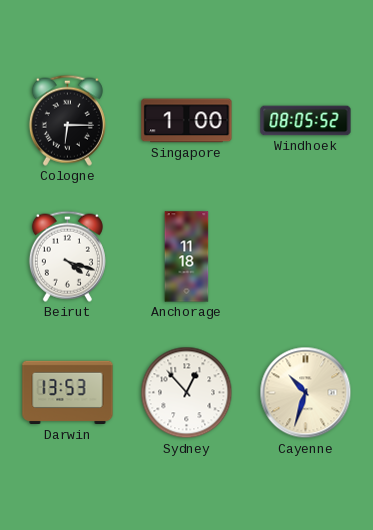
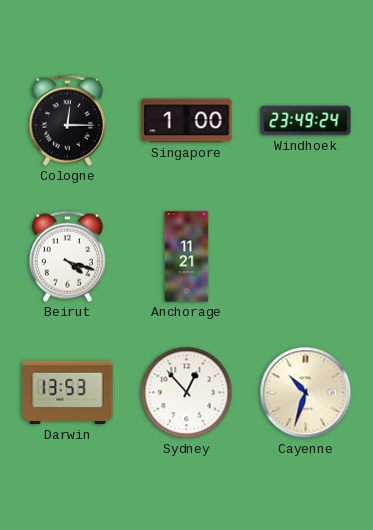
Cologne: 6:15 -> 12:15 (67, 120)
Windhoek: 08:05 -> 23:49 (306, 121)
Anchorage: 11:18 -> 11:21 (187, 257)
